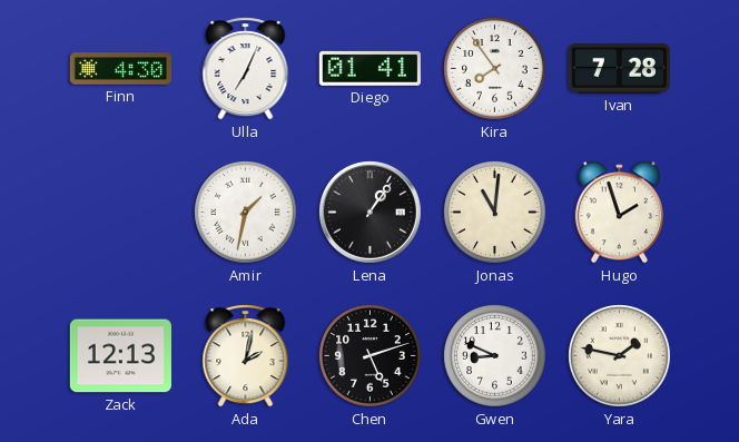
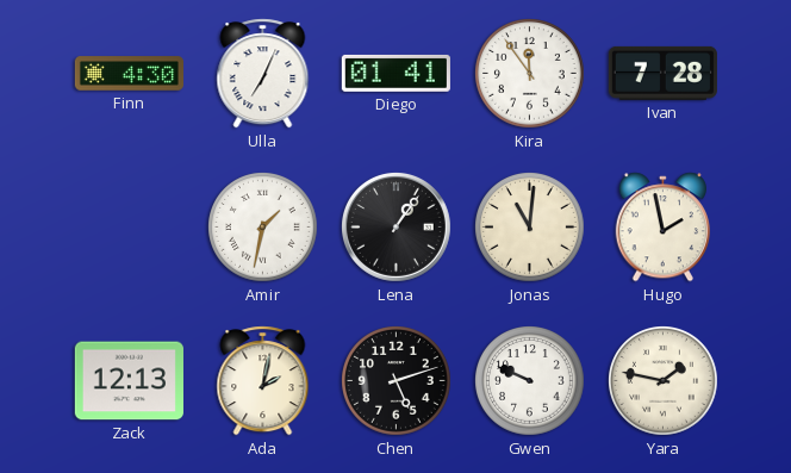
Kira: 7:54 -> 11:54 (530, 74)
Hugo: 1:57 -> 1:58 (662, 228)
Gwen: 8:49 -> 9:49 (530, 381)
